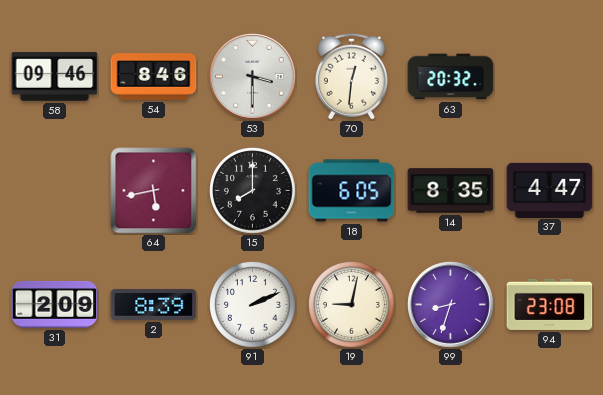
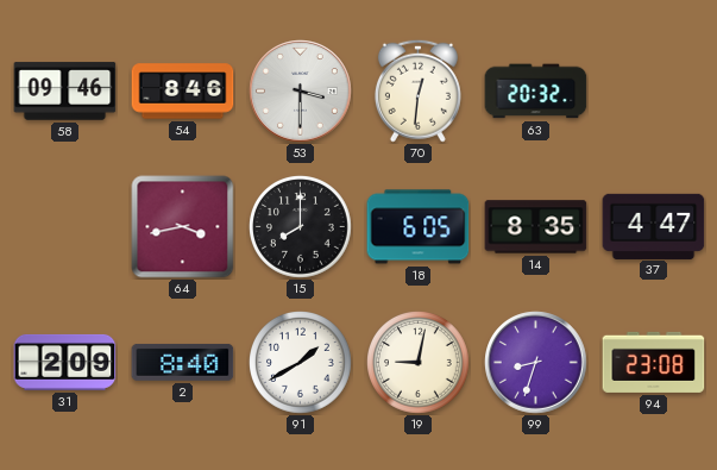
64: 5:43 -> 3:43 (183, 227)
2: 8:39 -> 8:40 (183, 362)
91: 2:11 -> 1:40 (301, 363)
